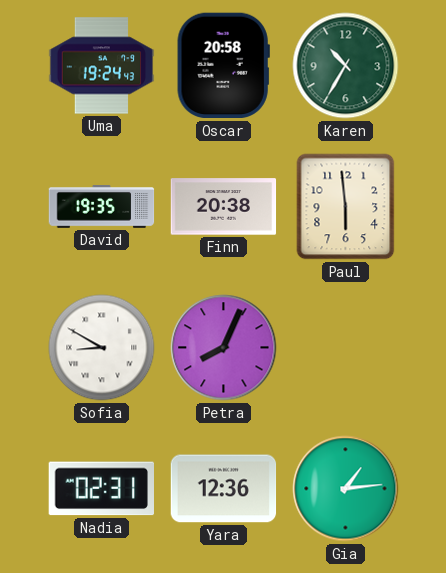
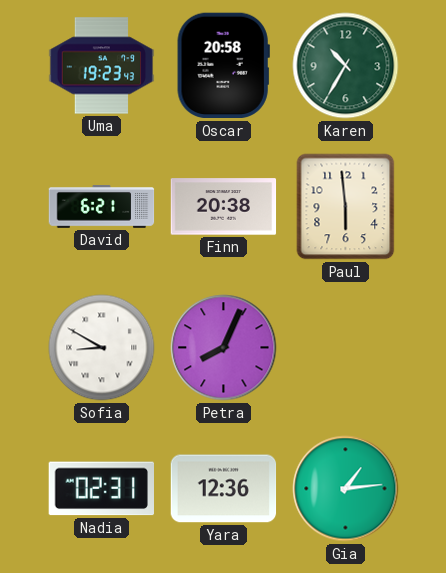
Uma: 19:24 -> 19:23 (102, 66)
David: 19:35 -> 6:21 (102, 207)
